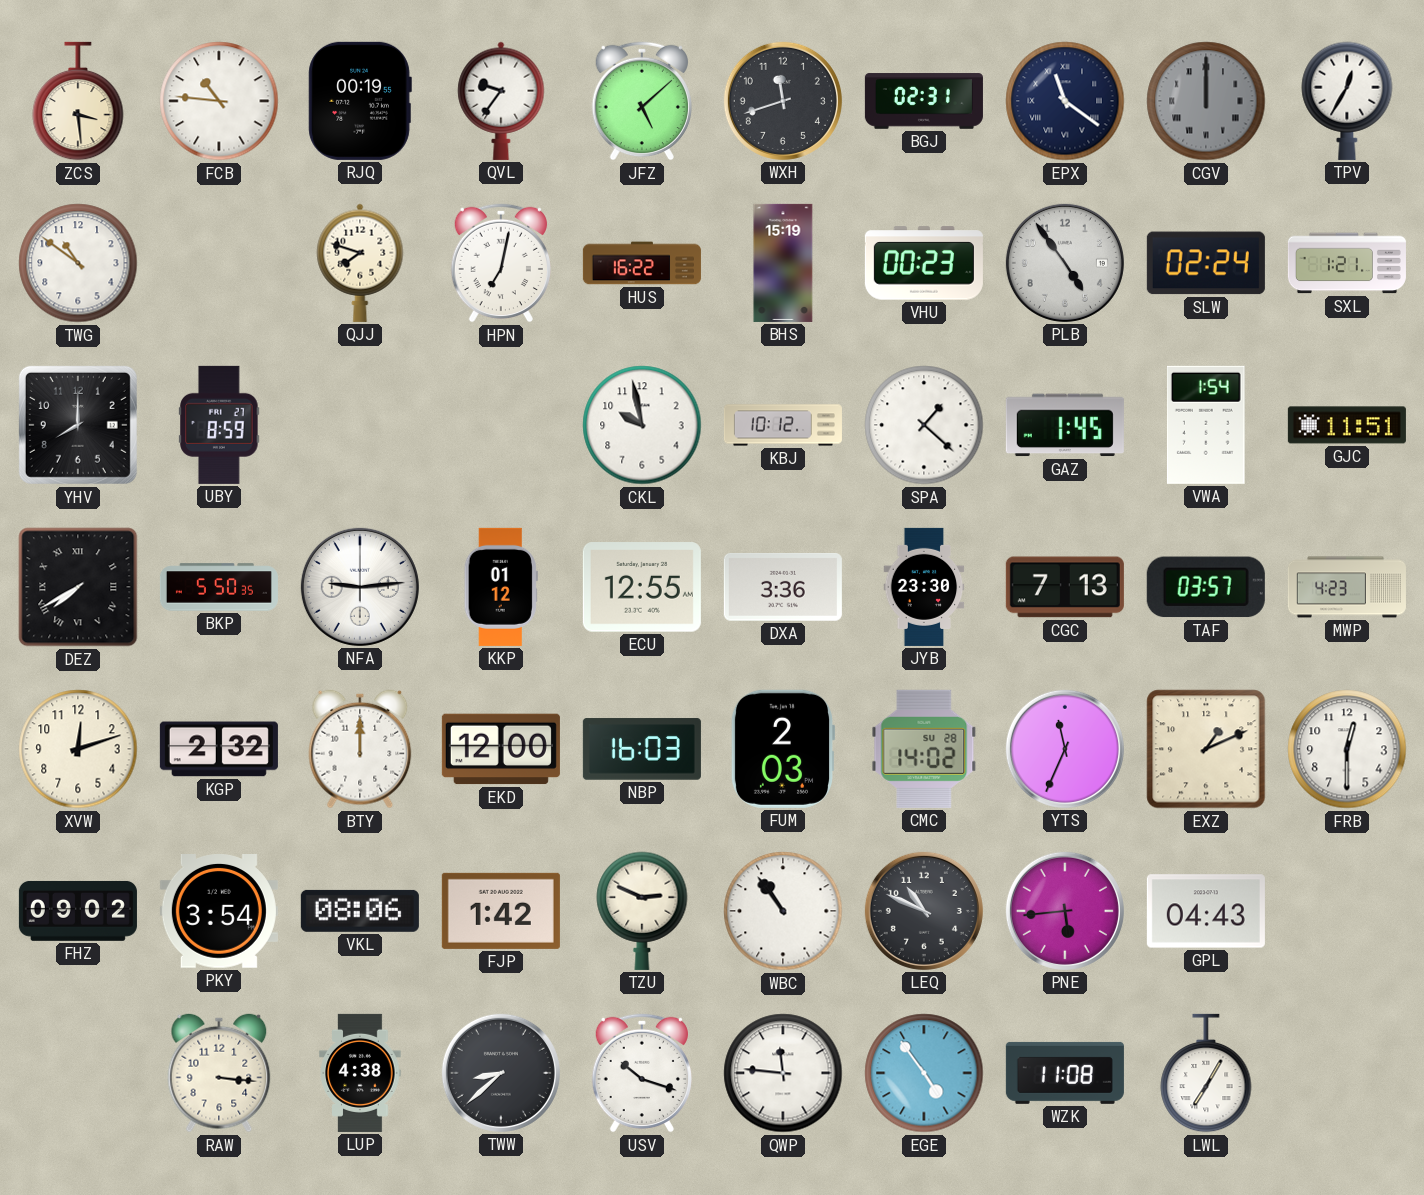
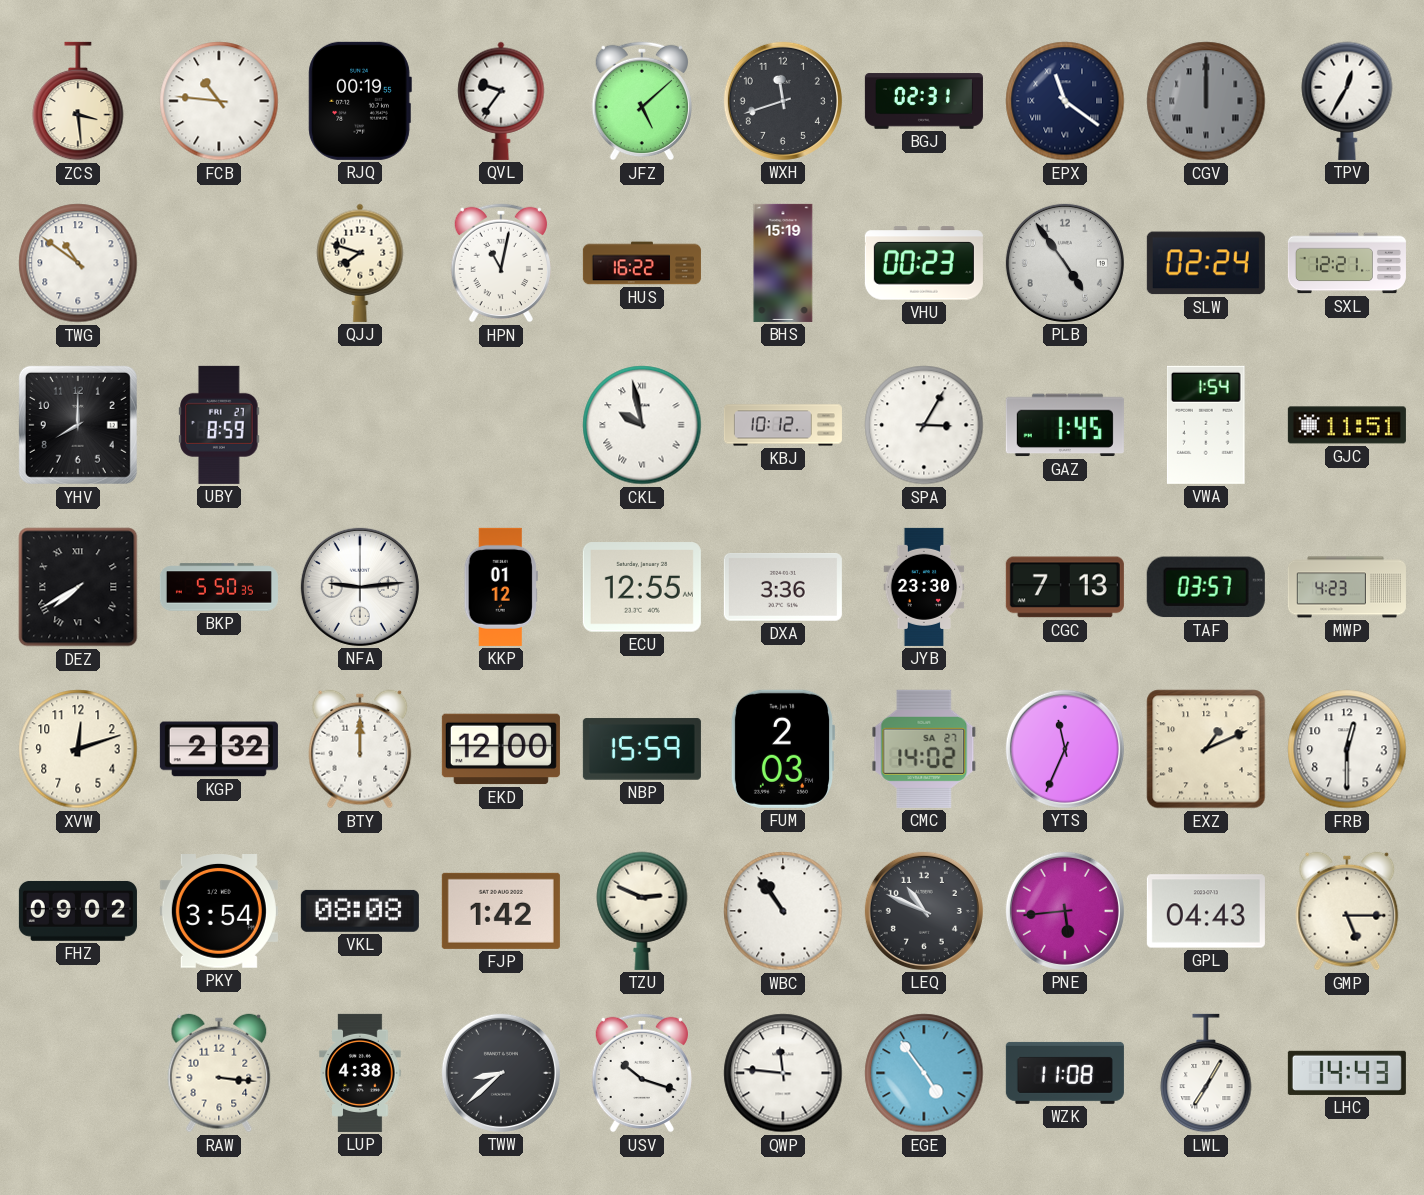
HPN: 7:02 -> 11:02 (501, 263)
SXL: 1:21 -> 12:21 (1347, 263)
CKL numerals: Arabic -> Roman (642, 425)
SPA: 1:22 -> 3:05 (924, 425)
NBP: 16:03 -> 15:59 (642, 749)
CMC date: SU 28 -> SA 27 (924, 749)
VKL: 08:06 -> 08:08 (360, 911)
GMP: none -> 5:15 (1347, 911)
LHC: none -> 14:43 (1347, 1073)
